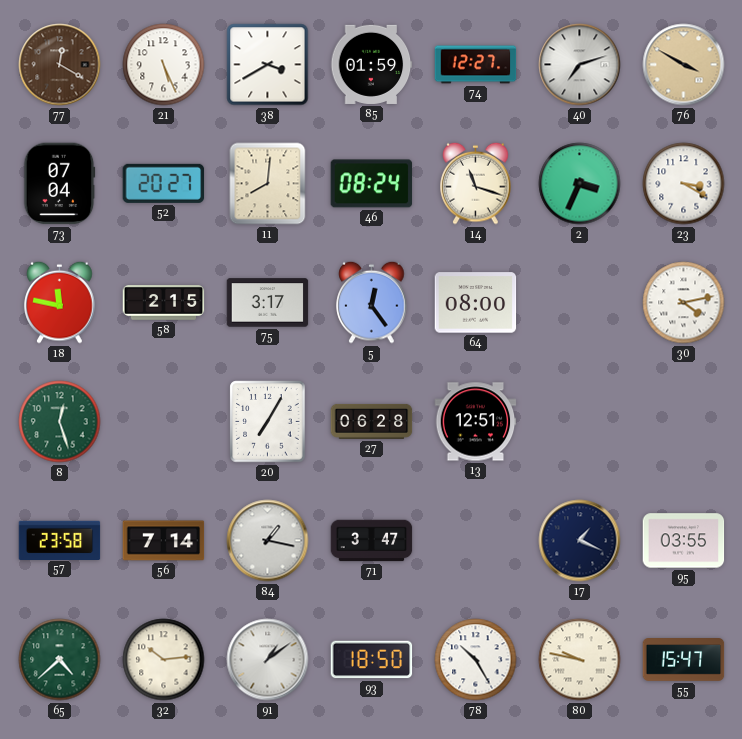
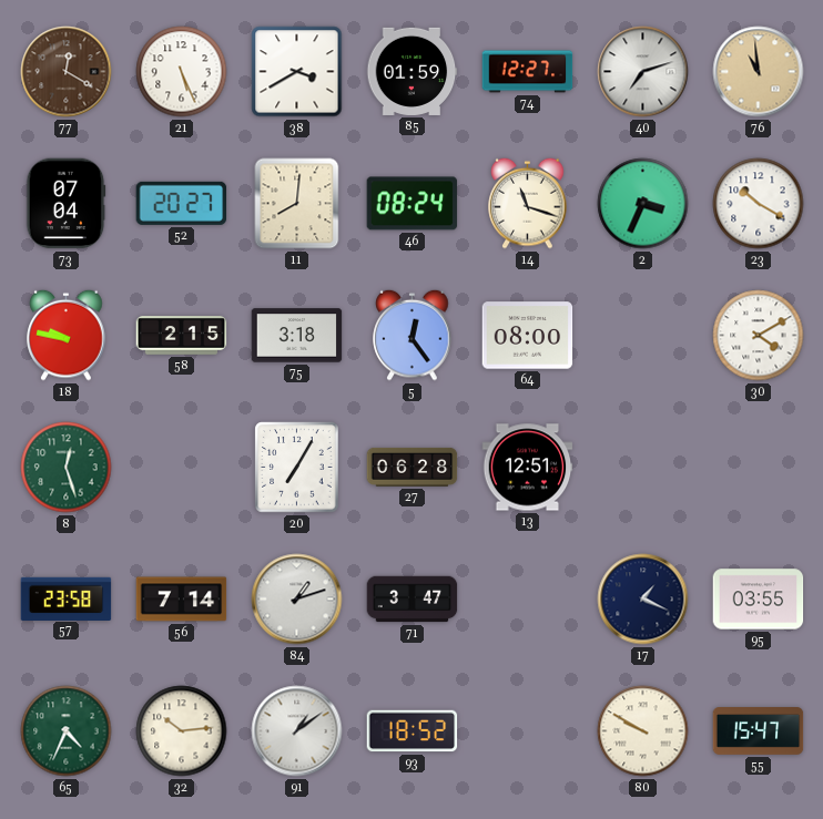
76: 3:50 -> 10:59 (759, 72)
23: 3:20 -> 10:20 (759, 204)
18: 11:47 -> 9:47 (67, 335)
75: 3:17 -> 3:18 (297, 336)
30: 4:13 -> 4:10 (759, 336)
84: 1:17 -> 1:12 (297, 600)
65: 4:38 -> 4:34 (67, 731)
93: 18:50 -> 18:52 (413, 731)
78: 10:25 -> none (476, 660)
80: 9:47 -> 9:50 (643, 731)
